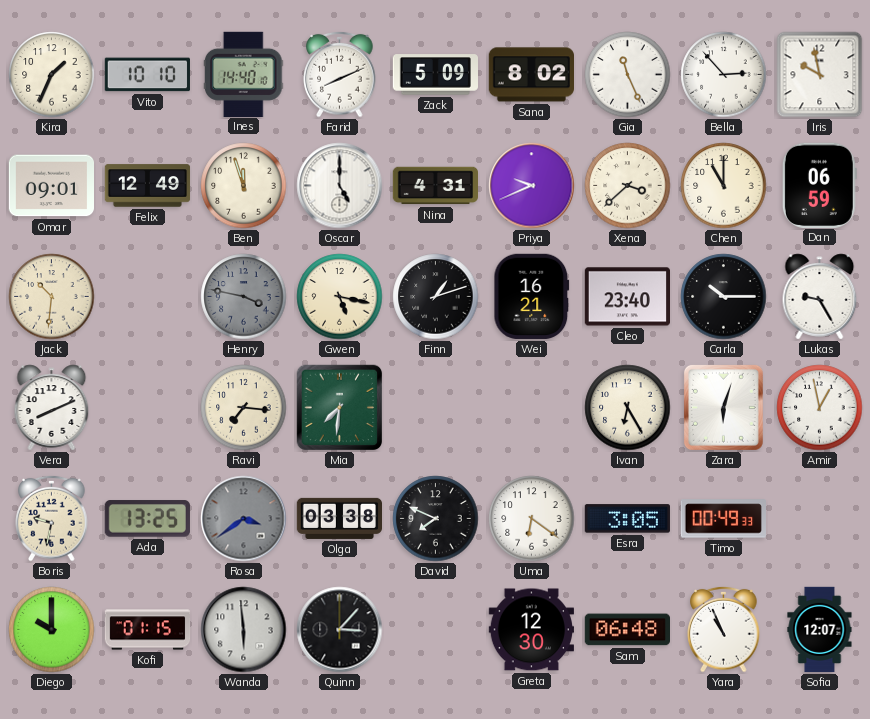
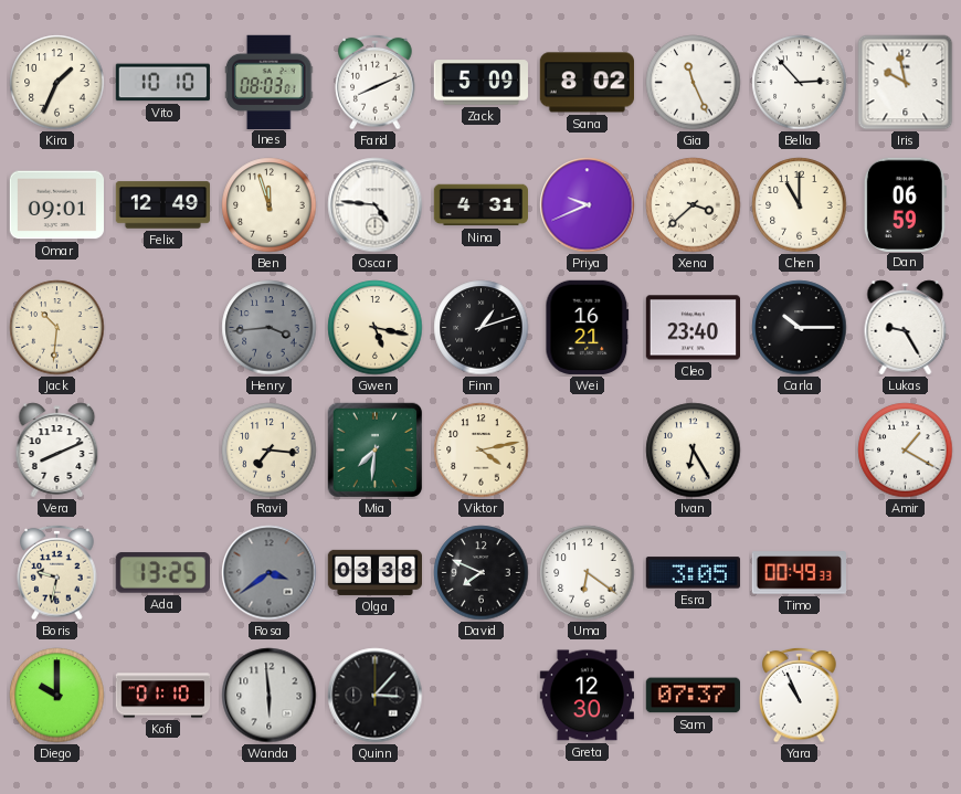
Ines: 14:40 -> 08:03 (270, 82)
Oscar: 5:00 -> 4:46 (376, 205)
Henry: 3:47 -> 3:44 (270, 328)
Viktor: none -> 4:13 (482, 451)
Zara: 6:03 -> none (723, 407)
Amir: 12:58 -> 1:20 (906, 451)
Kofi: 01:15 -> 01:10 (163, 696)
Sam: 06:48 -> 07:37 (693, 696)
Sofia: 12:07 -> none (820, 630)
